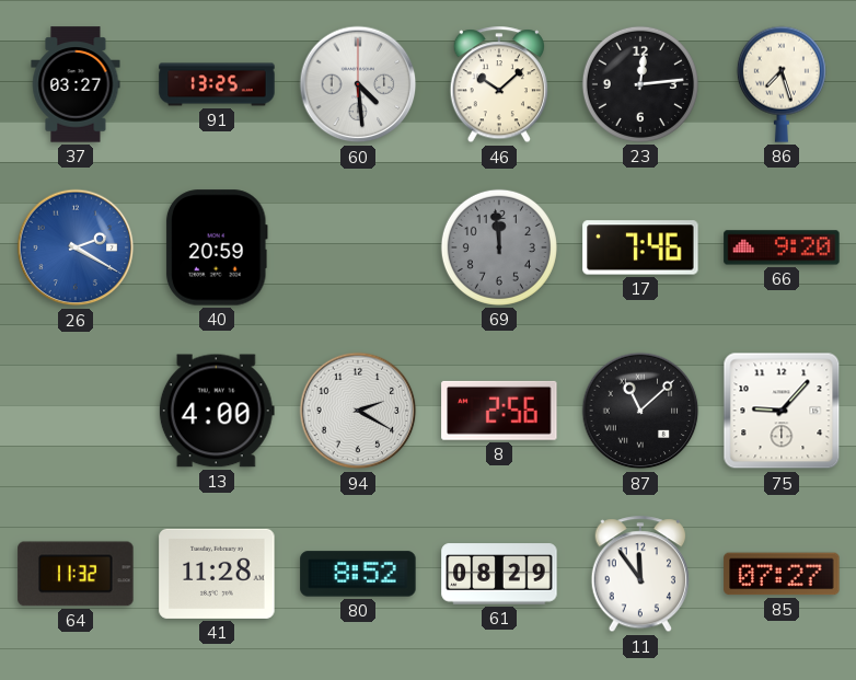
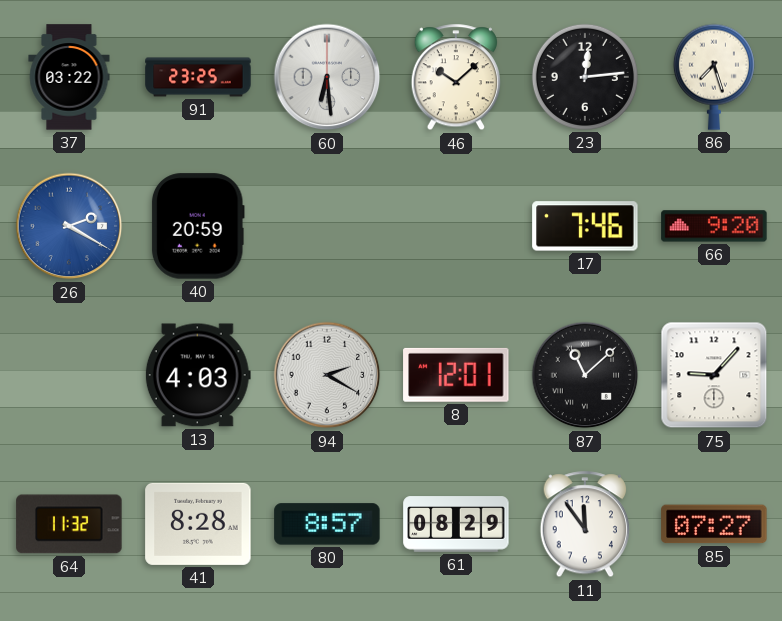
37: 03:27 -> 03:22 (69, 77)
91: 13:25 -> 23:25 (198, 77)
60: 4:29 -> 6:29 (327, 77)
69: 11:59 -> none (499, 247)
13: 4:00 -> 4:03 (198, 375)
8: 2:56 -> 12:01 (456, 375)
41: 11:28 -> 8:28 (198, 524)
80: 8:52 -> 8:57 (327, 524)
